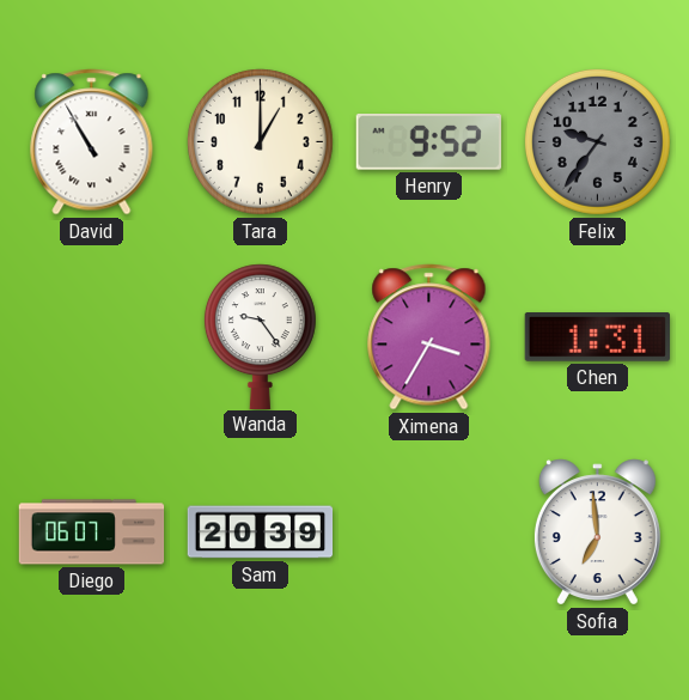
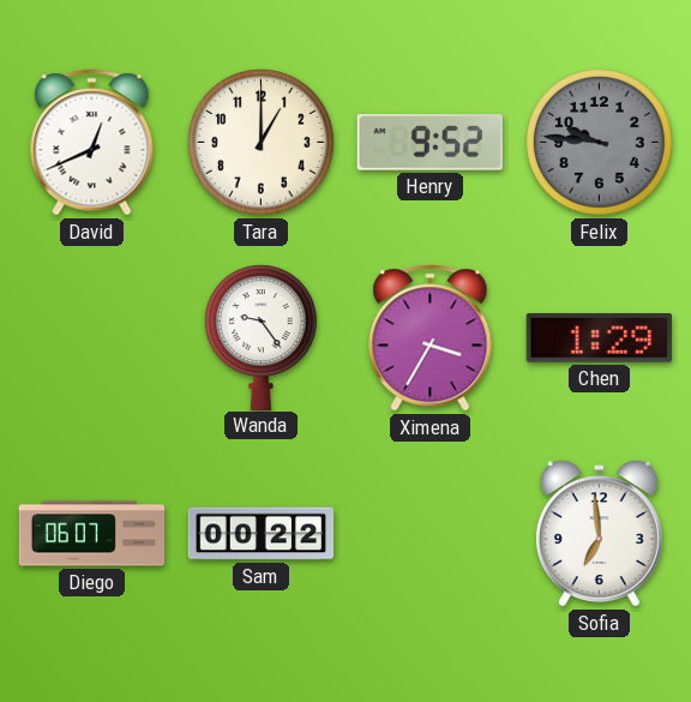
David: 10:55 -> 12:41 (92, 143)
Felix: 9:36 -> 9:46 (599, 142)
Chen: 1:31 -> 1:29 (599, 338)
Sam: 20:39 -> 00:22 (262, 534)
